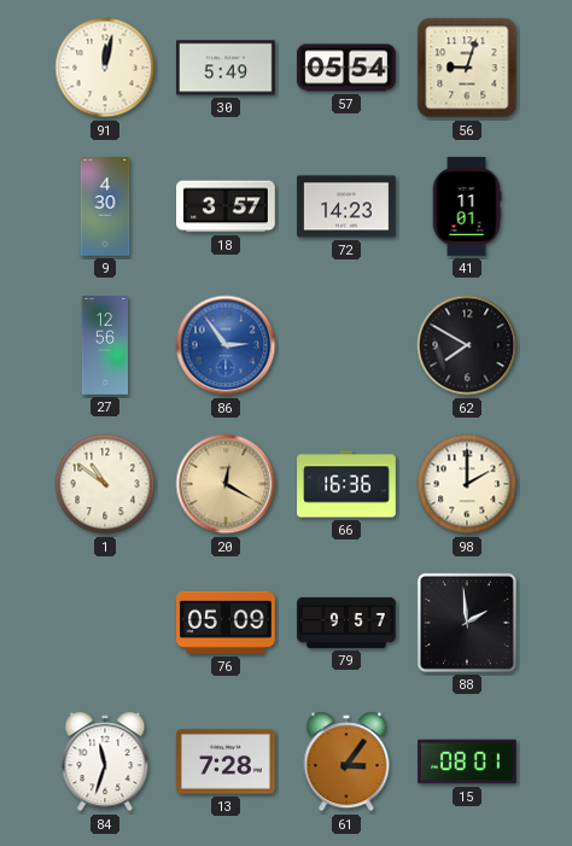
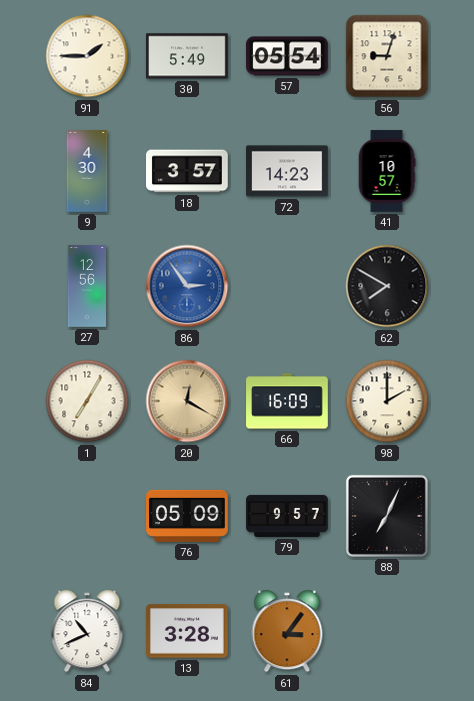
91: 12:02 -> 1:45 (87, 56)
41: 11:01 -> 10:57 (387, 171)
1: 10:51 -> 7:05 (87, 401)
66: 16:36 -> 16:09 (287, 401)
88: 1:59 -> 7:04 (387, 516)
84: 11:33 -> 10:41 (87, 631)
13: 7:28 -> 3:28 (188, 631)
15: 08:01 -> none (467, 762)
